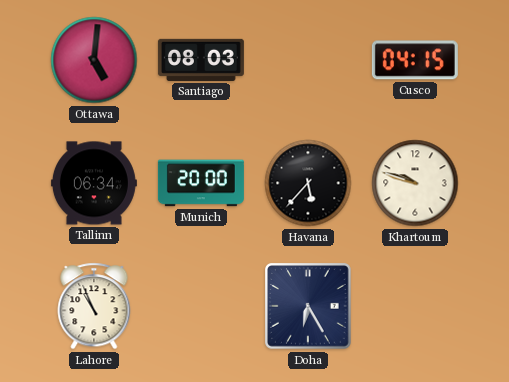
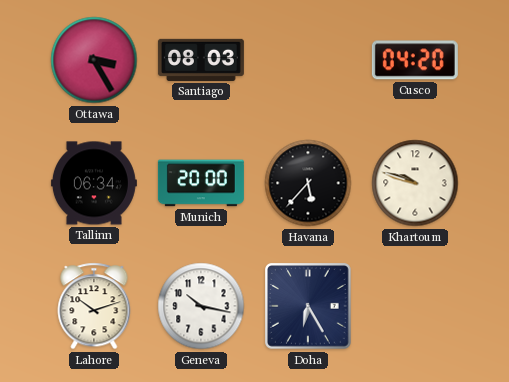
Ottawa: 5:01 -> 3:25 (94, 60)
Cusco: 04:15 -> 04:20 (415, 60)
Lahore: 10:56 -> 10:12 (94, 306)
Geneva: none -> 10:17 (201, 306)
